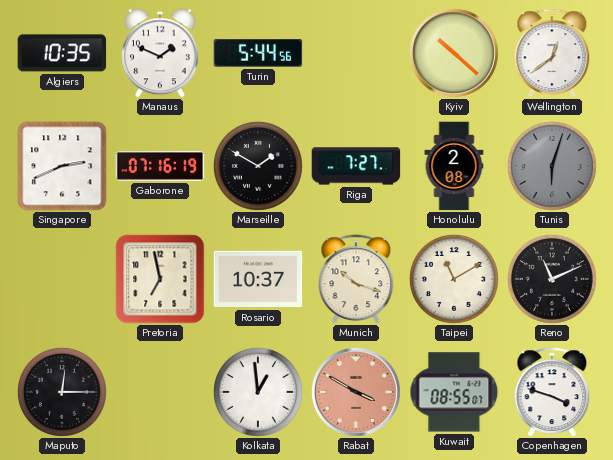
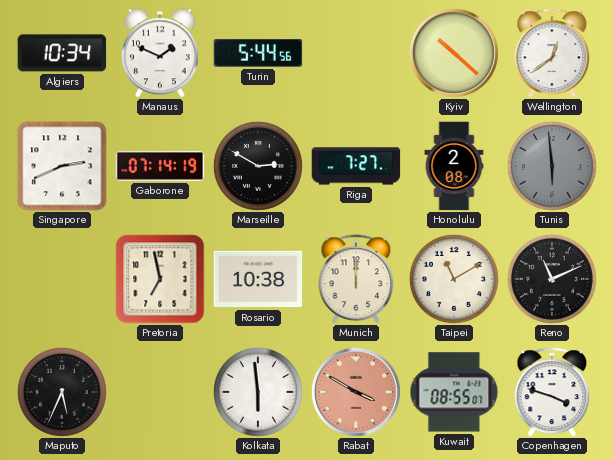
Algiers: 10:35 -> 10:34 (62, 53)
Gaborone: 07:16 -> 07:14 (160, 166)
Marseille: 1:50 -> 2:50 (258, 166)
Tunis: 6:03 -> 5:59 (552, 166)
Rosario: 10:37 -> 10:38 (258, 279)
Munich: 10:18 -> 12:00 (356, 279)
Maputo: 12:15 -> 5:34 (62, 392)
Kolkata: 12:59 -> 5:59 (258, 392)
